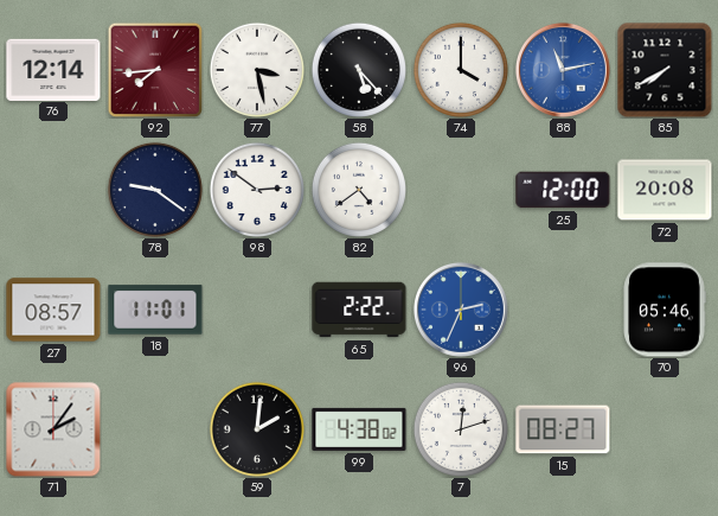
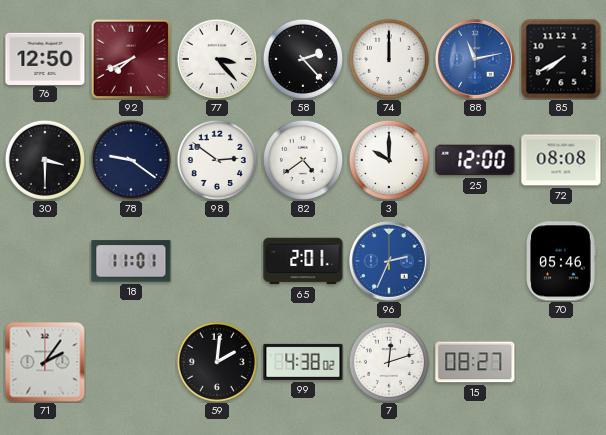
76: 12:14 -> 12:50 (45, 58)
92: 7:44 -> 7:41 (131, 59)
77: 3:28 -> 3:23 (217, 59)
58: 5:23 -> 2:23 (303, 59)
74: 4:00 -> 12:00 (389, 59)
30: none -> 3:30 (45, 160)
3: none -> 10:00 (389, 160)
72: 20:08 -> 08:08 (561, 160)
27: 08:57 -> none (53, 310)
65: 2:22 -> 2:01 (303, 261)
